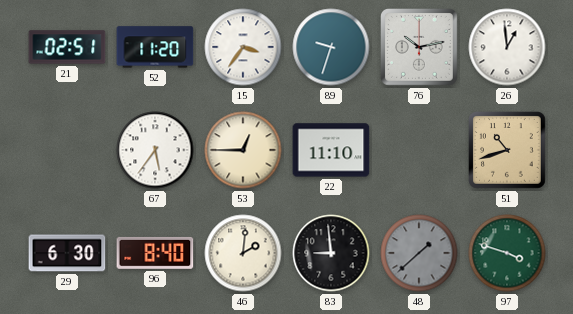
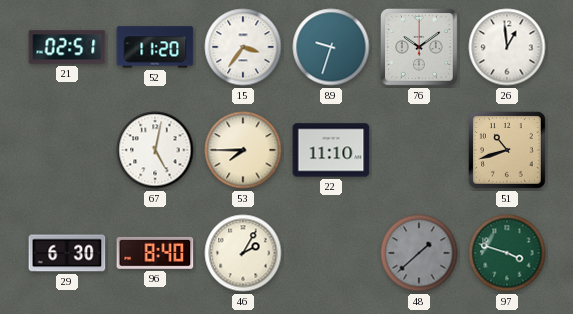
76: 10:13 -> 10:09 (420, 48)
67: 5:36 -> 5:02 (155, 150)
53: 12:45 -> 7:45 (243, 150)
46: 2:01 -> 2:05 (243, 253)
83: 8:59 -> none (331, 253)
